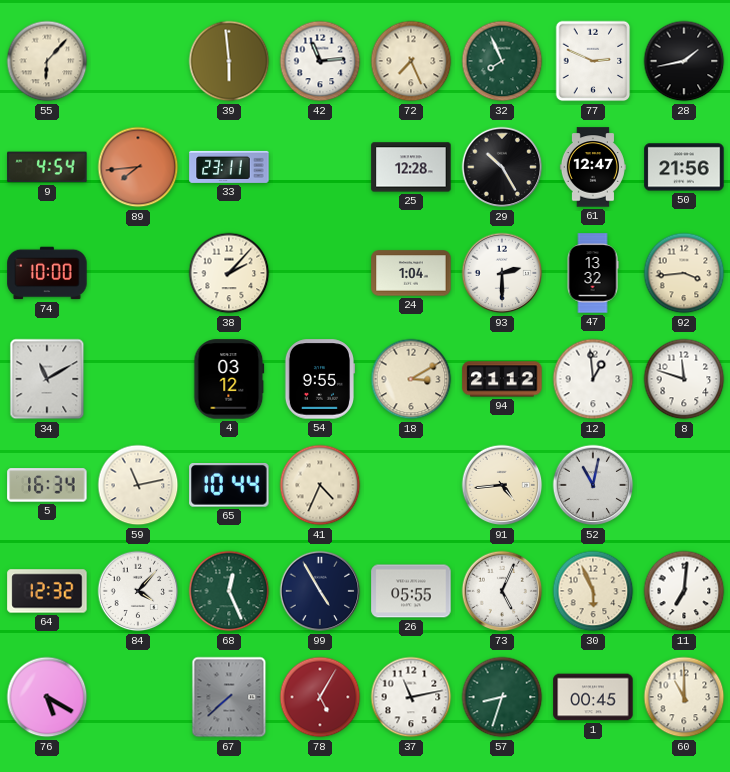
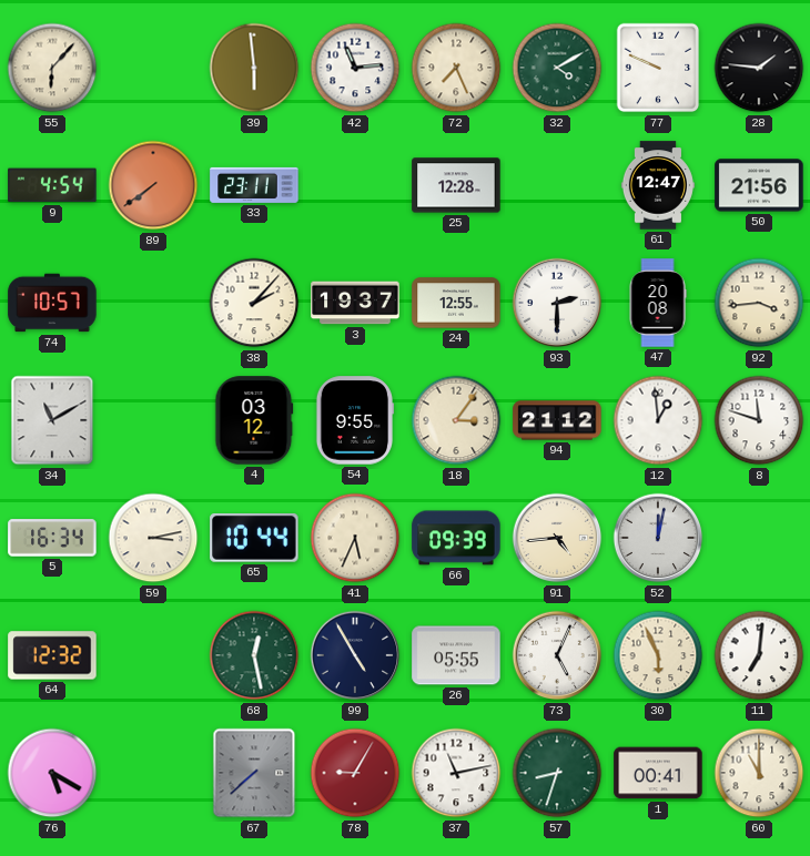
32: 7:56 -> 4:10 (557, 68)
77: 2:49 -> 9:49 (658, 68)
28: 1:43 -> 1:46 (759, 68)
89: 7:44 -> 7:39 (153, 185)
29: 10:25 -> none (502, 167)
74: 10:00 -> 10:57 (52, 303)
3: none -> 19:37 (355, 303)
24: 1:04 -> 12:55 (456, 303)
47: 13:32 -> 20:08 (658, 303)
18: 3:10 -> 3:06 (456, 420)
59: 11:13 -> 3:13 (153, 538)
41: 4:34 -> 5:34 (355, 538)
66: none -> 09:39 (456, 538)
52: 11:02 -> 12:02 (658, 538)
84: 4:07 -> none (138, 591)
68: 12:26 -> 12:28 (254, 655)
78: 5:05 -> 9:05 (355, 773)
1: 00:45 -> 00:41 (658, 773)
